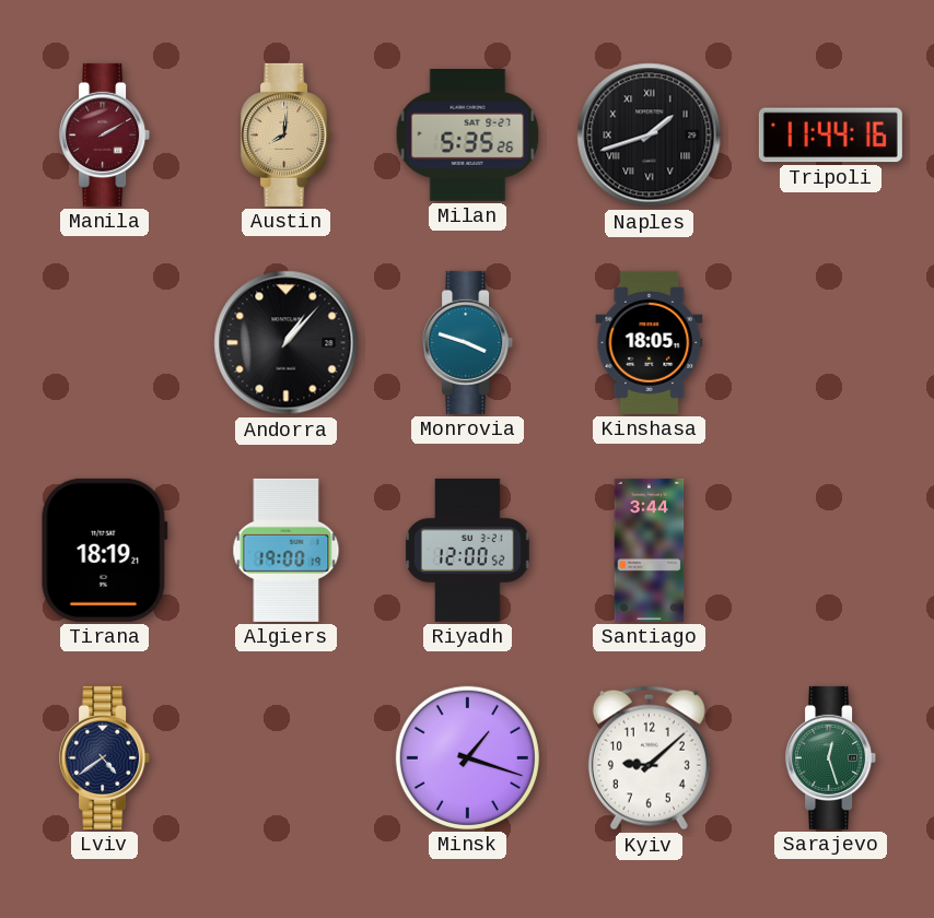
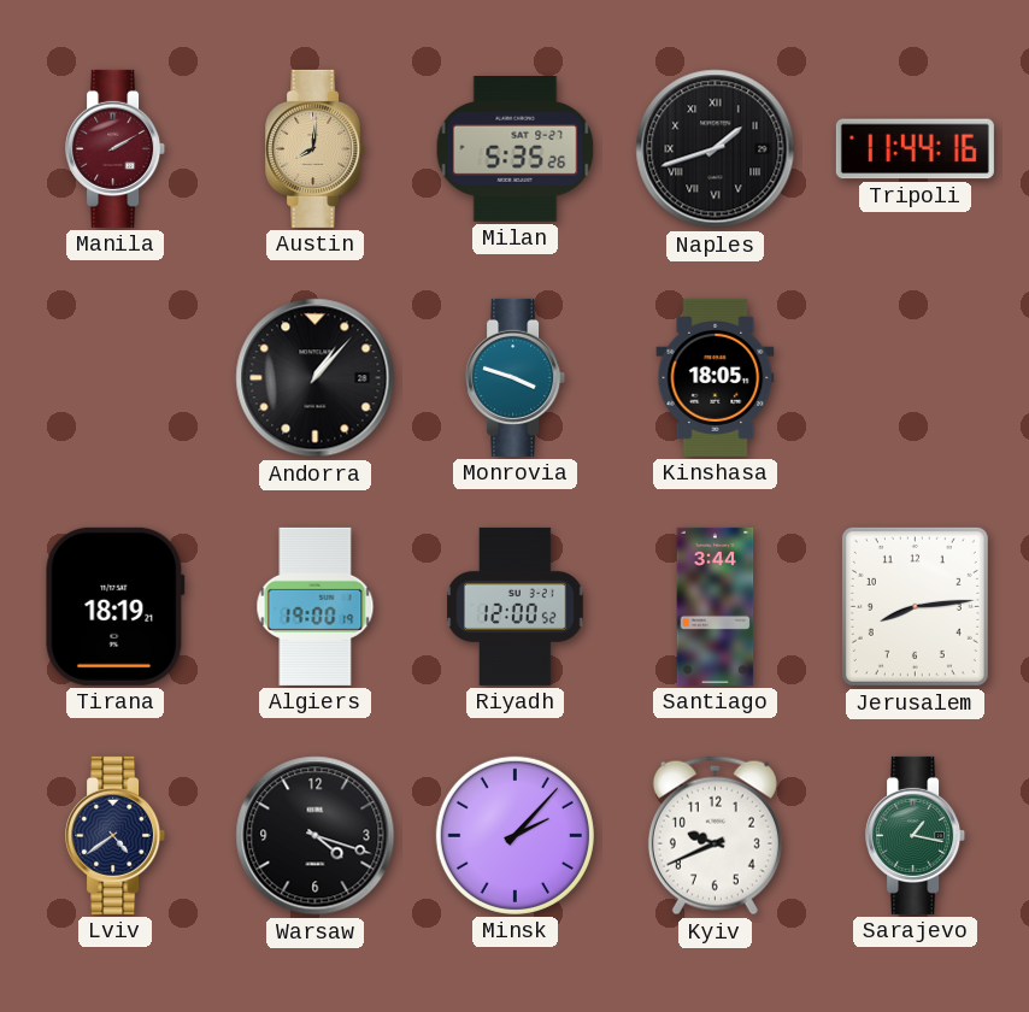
Jerusalem: none -> 8:14 (915, 606)
Warsaw: none -> 4:18 (316, 836)
Minsk: 1:18 -> 2:07 (514, 835)
Kyiv: 9:08 -> 9:41 (715, 836)
Sarajevo: 12:27 -> 1:17 (916, 835)
